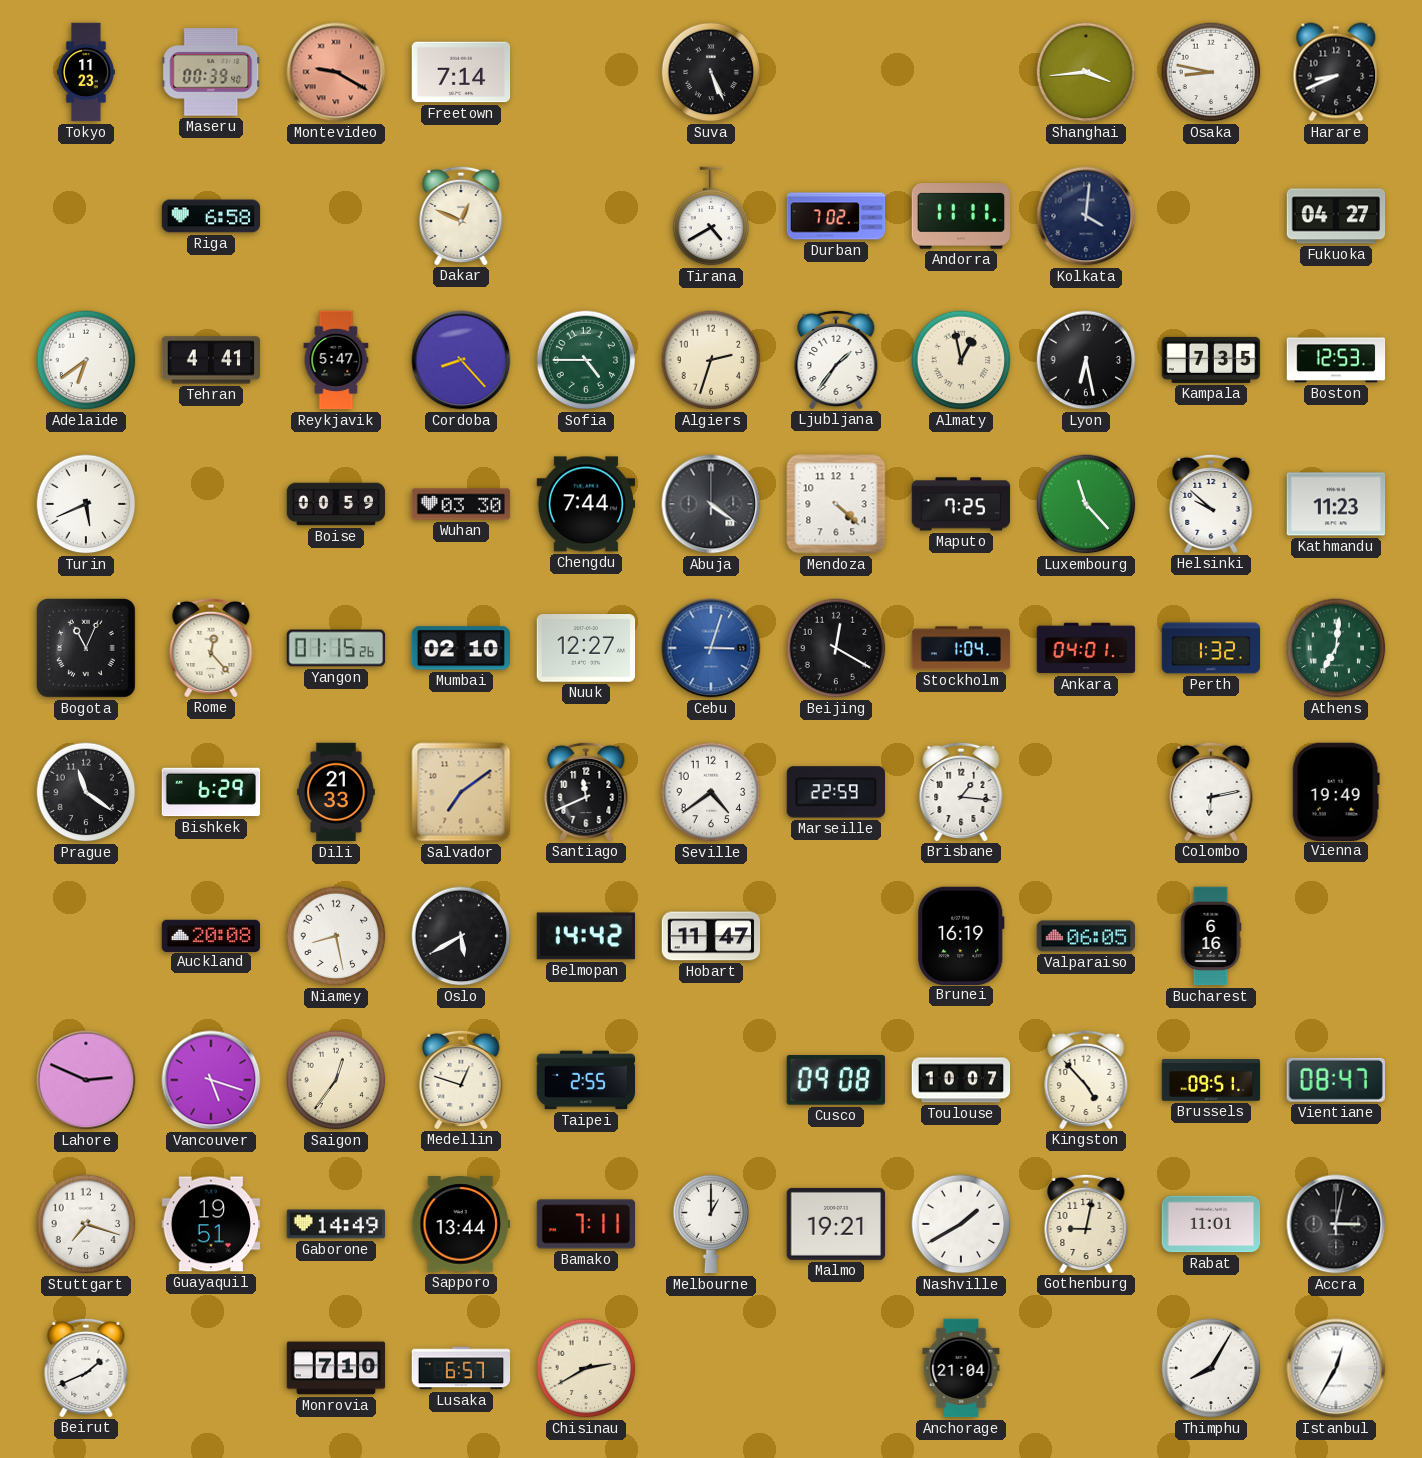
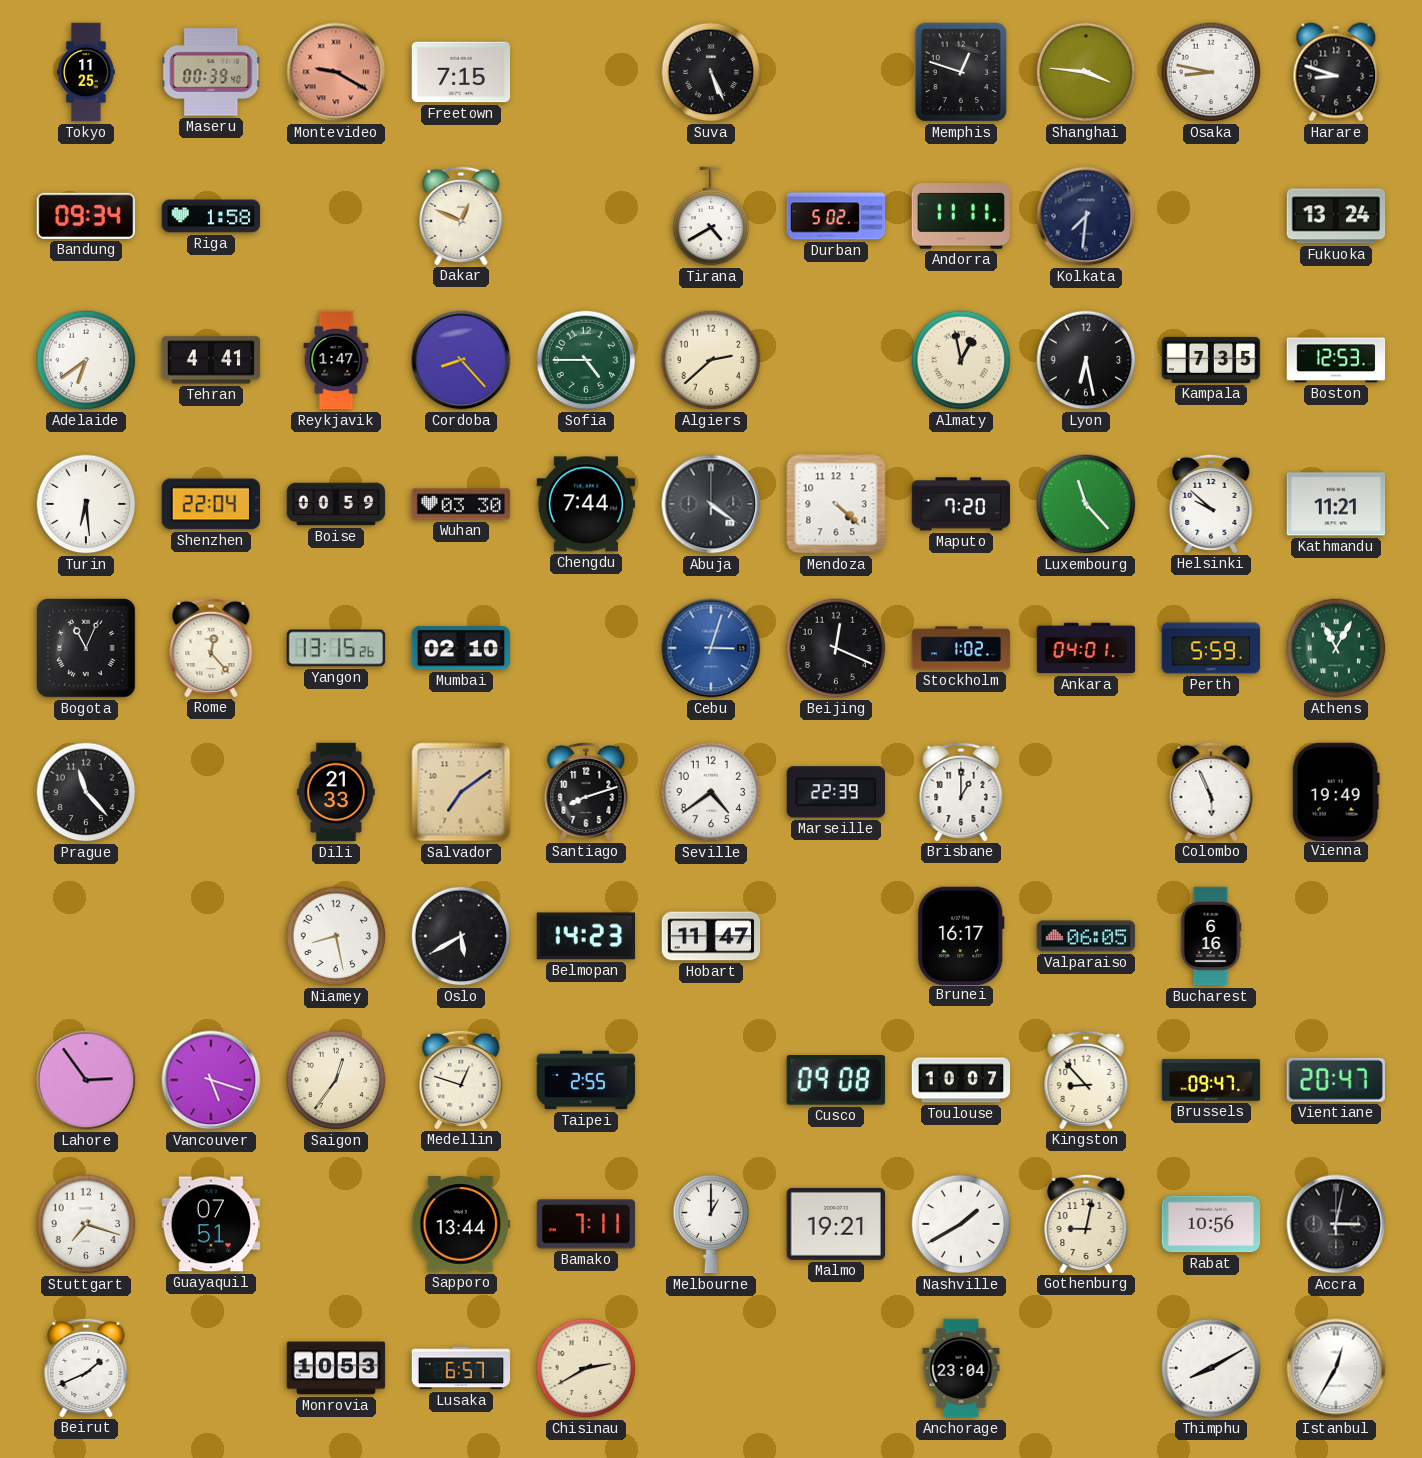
Tokyo: 11:23 -> 11:25 (86, 72)
Freetown: 7:14 -> 7:15 (461, 72)
Memphis: none -> 12:48 (961, 72)
Shanghai: 3:44 -> 3:46 (1086, 72)
Harare: 8:41 -> 8:48 (1336, 72)
Bandung: none -> 09:34 (86, 216)
Riga: 6:58 -> 1:58 (211, 216)
Durban: 7:02 -> 5:02 (836, 216)
Kolkata: 4:01 -> 7:31 (1086, 216)
Fukuoka: 04:27 -> 13:24 (1336, 216)
Reykjavik: 5:47 -> 1:47 (336, 360)
Algiers: 2:33 -> 2:38 (711, 360)
Ljubljana: 1:36 -> none (836, 359)
Turin: 5:41 -> 6:29 (86, 504)
Shenzhen: none -> 22:04 (210, 504)
Maputo: 7:25 -> 7:20 (961, 504)
Kathmandu: 11:23 -> 11:21 (1336, 504)
Yangon: 01:15 -> 13:15 (336, 648)
Nuuk: 12:27 -> none (586, 649)
Beijing: 12:20 -> 12:19 (836, 648)
Stockholm: 1:04 -> 1:02 (961, 648)
Perth: 1:32 -> 5:59 (1211, 648)
Athens: 7:01 -> 11:05 (1336, 648)
Prague: 11:21 -> 11:23 (86, 792)
Bishkek: 6:29 -> none (211, 792)
Santiago: 11:41 -> 8:12 (586, 791)
Marseille: 22:59 -> 22:39 (835, 792)
Brisbane: 1:16 -> 1:00 (961, 791)
Colombo: 6:13 -> 5:56 (1211, 791)
Auckland: 20:08 -> none (211, 935)
Belmopan: 14:42 -> 14:23 (585, 936)
Brunei: 16:19 -> 16:17 (961, 935)
Lahore: 2:49 -> 2:54 (86, 1080)
Kingston: 4:53 -> 8:53 (1086, 1079)
Brussels: 09:51 -> 09:47 (1211, 1080)
Vientiane: 08:47 -> 20:47 (1336, 1080)
Guayaquil: 19:51 -> 07:51 (211, 1224)
Gaborone: 14:49 -> none (336, 1224)
Rabat: 11:01 -> 10:56 (1211, 1224)
Monrovia: 7:10 -> 10:53 (336, 1368)
Anchorage: 21:04 -> 23:04 (961, 1368)
Thimphu: 8:05 -> 8:10 (1211, 1368)
